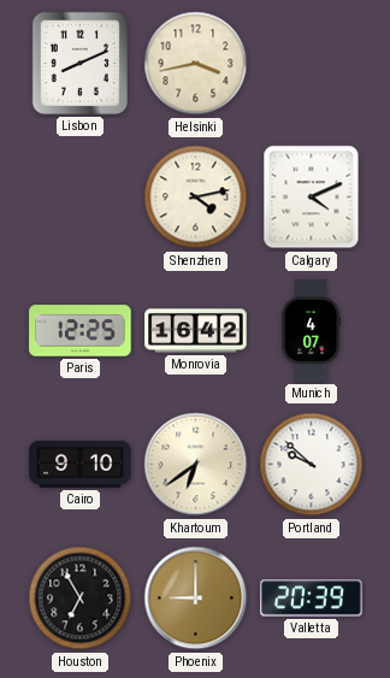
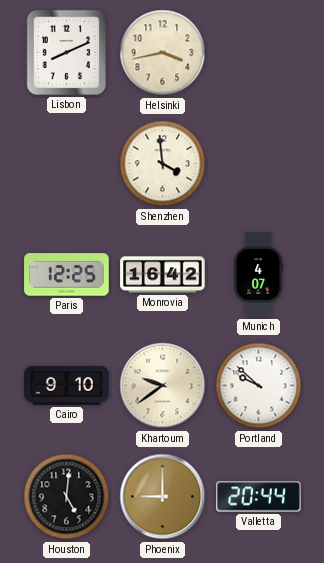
Shenzhen: 4:13 -> 3:59 (163, 164)
Calgary: 4:11 -> none (312, 197)
Khartoum: 6:39 -> 9:39 (163, 386)
Houston: 6:55 -> 5:01 (67, 497)
Valletta: 20:39 -> 20:44 (259, 497)
